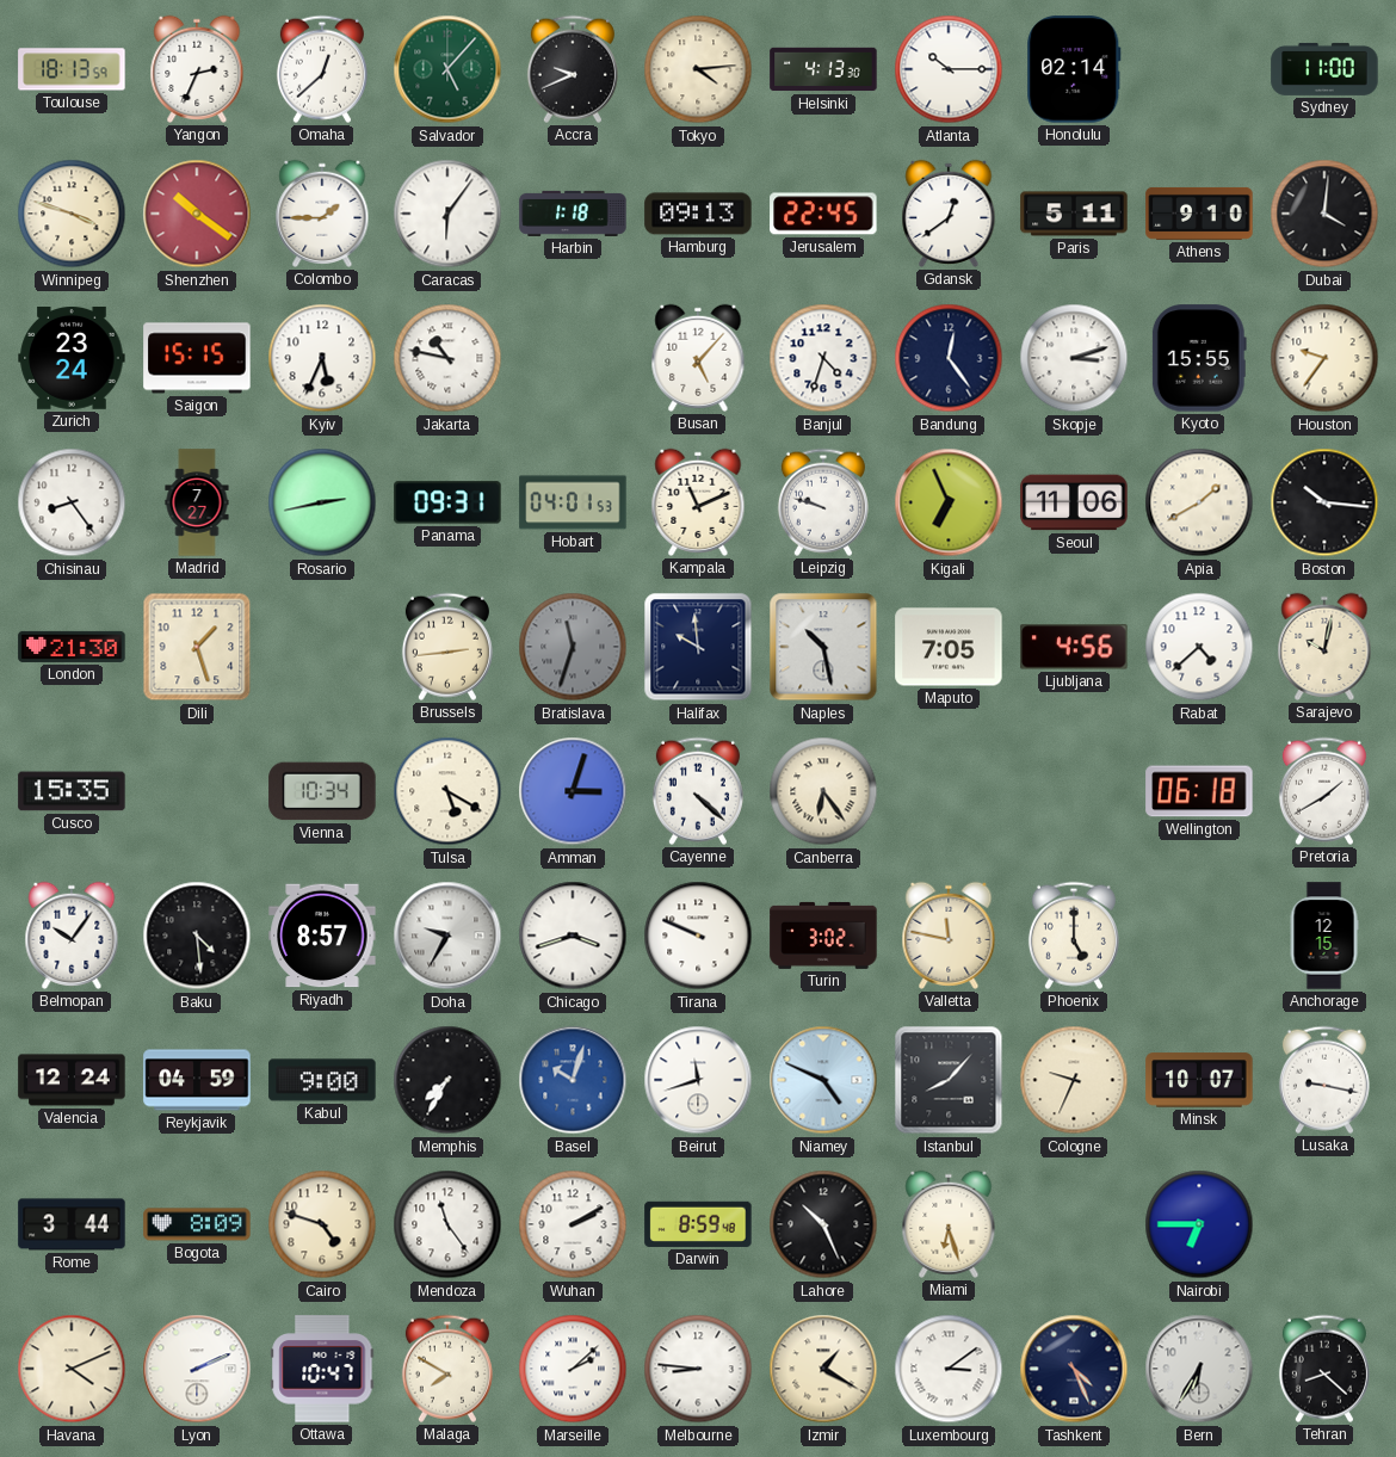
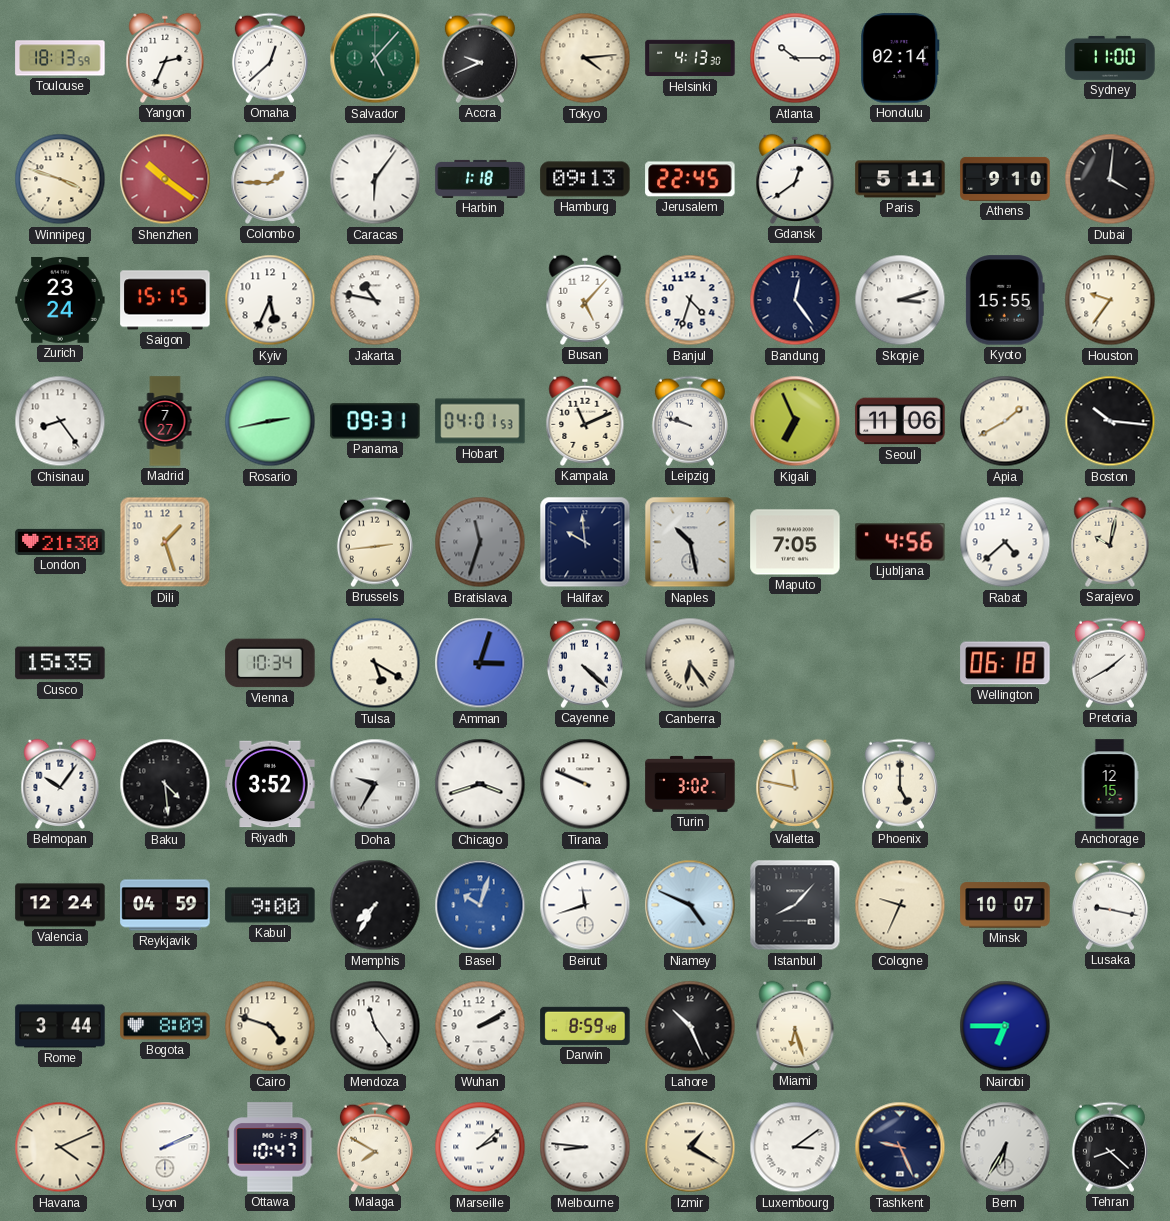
Riyadh: 8:57 -> 3:52 (270, 784)
Tashkent: 4:26 -> 9:26 (900, 1147)
